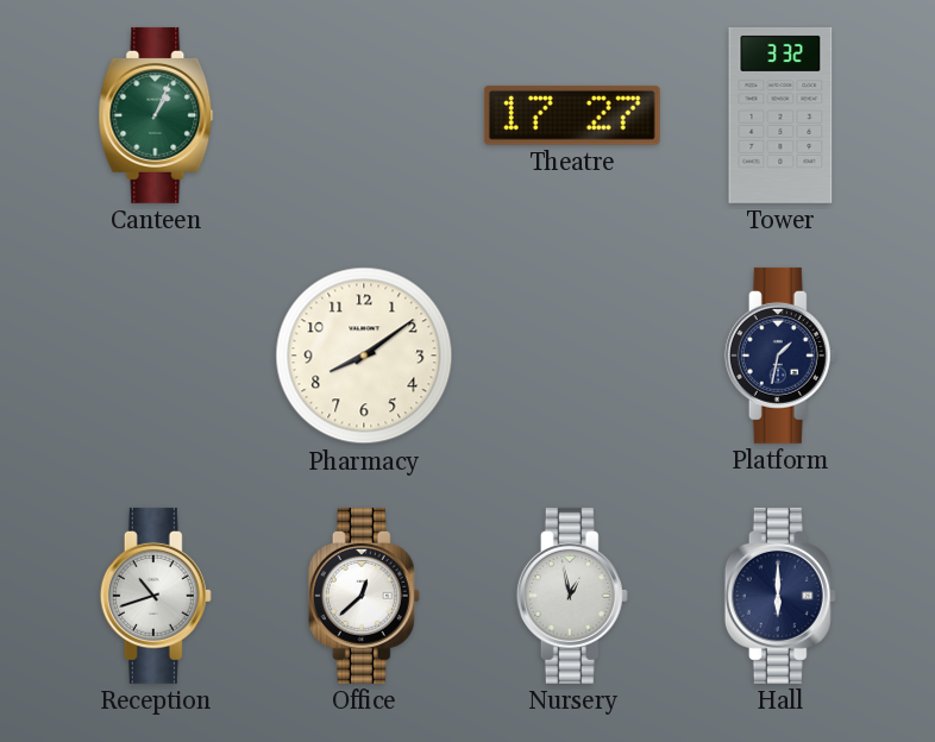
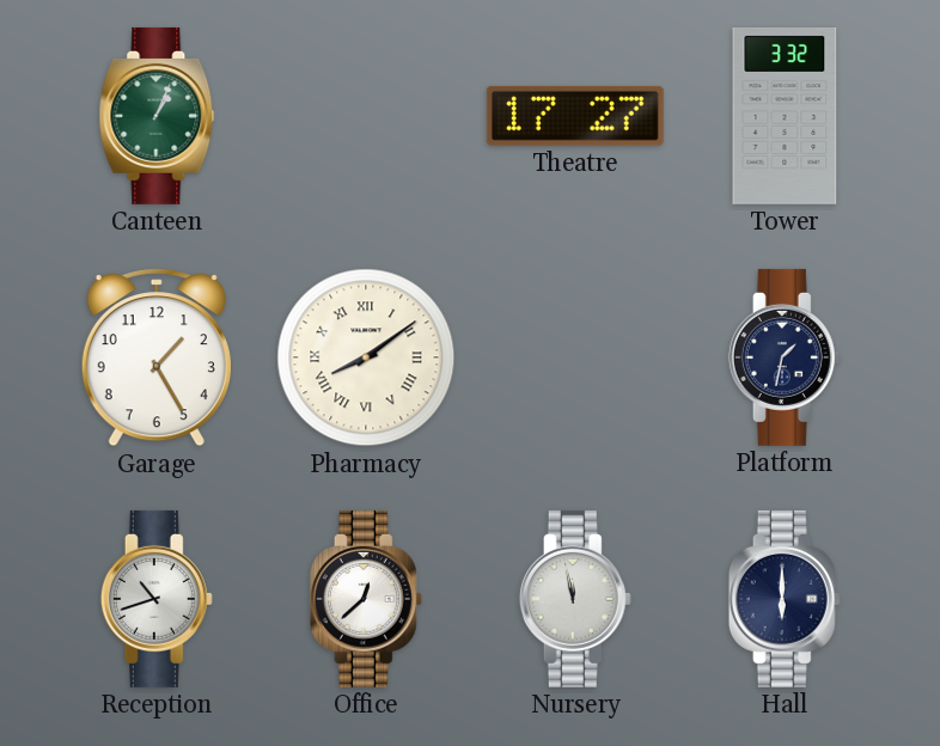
Garage: none -> 1:25 (157, 357)
Pharmacy numerals: Arabic -> Roman (366, 357)
Nursery: 12:58 -> 11:58 (575, 599)
